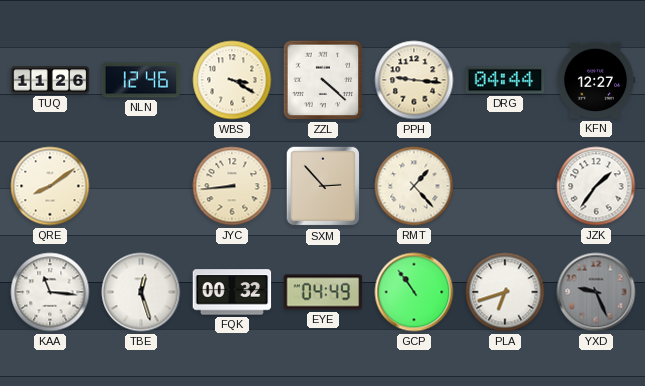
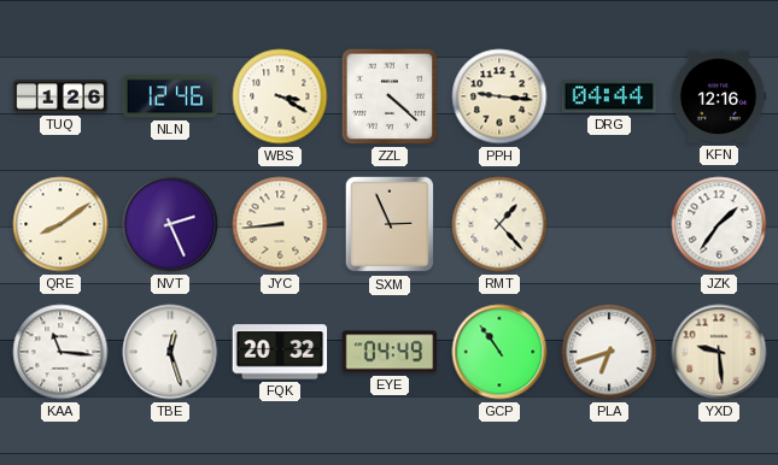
TUQ: 11:26 -> 1:26 (60, 96)
KFN: 12:27 -> 12:16 (719, 96)
NVT: none -> 2:26 (170, 224)
SXM: 2:53 -> 2:56 (390, 224)
FQK: 00:32 -> 20:32 (280, 352)
YXD: 9:26 -> 9:29 (719, 352)
YXD dial: grey -> cream (719, 352)
